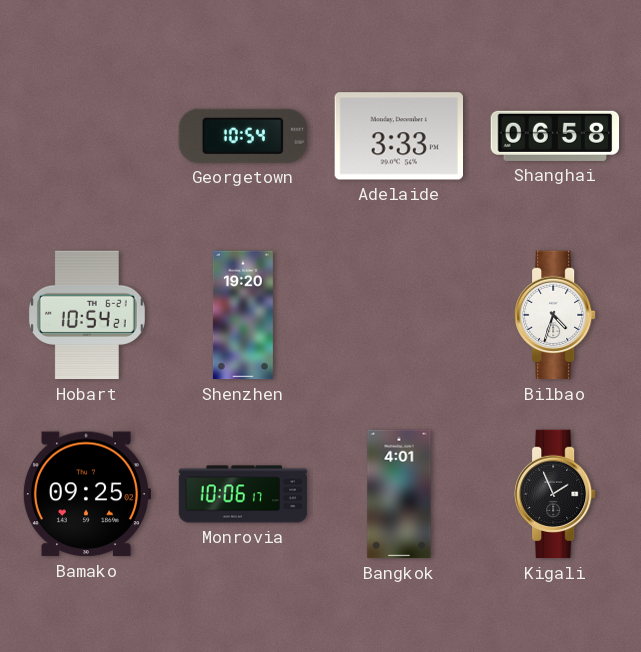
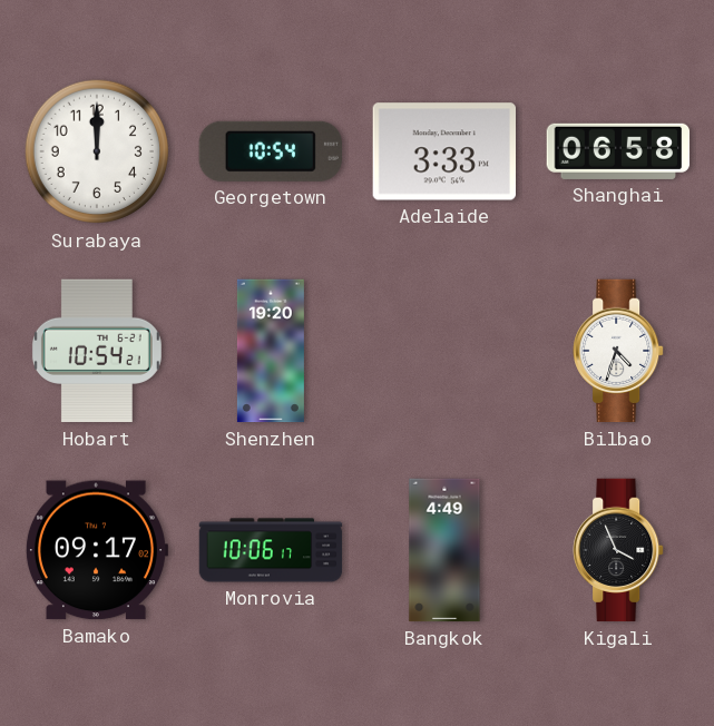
Surabaya: none -> 12:00 (97, 151)
Bamako: 09:25 -> 09:17 (96, 550)
Bangkok: 4:01 -> 4:49 (444, 550)
Kigali: 1:56 -> 3:56 (618, 550)
